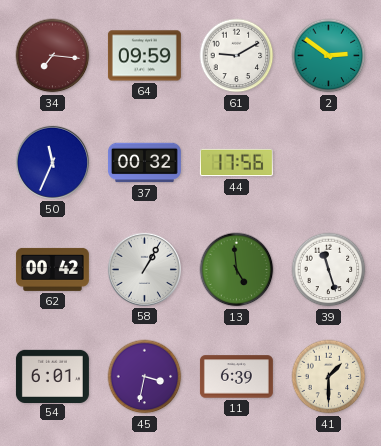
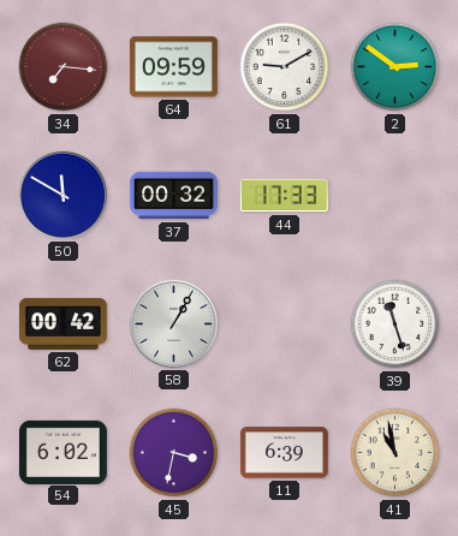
50: 11:34 -> 11:50 (63, 195)
44: 17:56 -> 17:33 (284, 196)
13: 4:59 -> none (237, 270)
54: 6:01 -> 6:02 (63, 452)
41: 1:30 -> 10:58 (395, 453)
